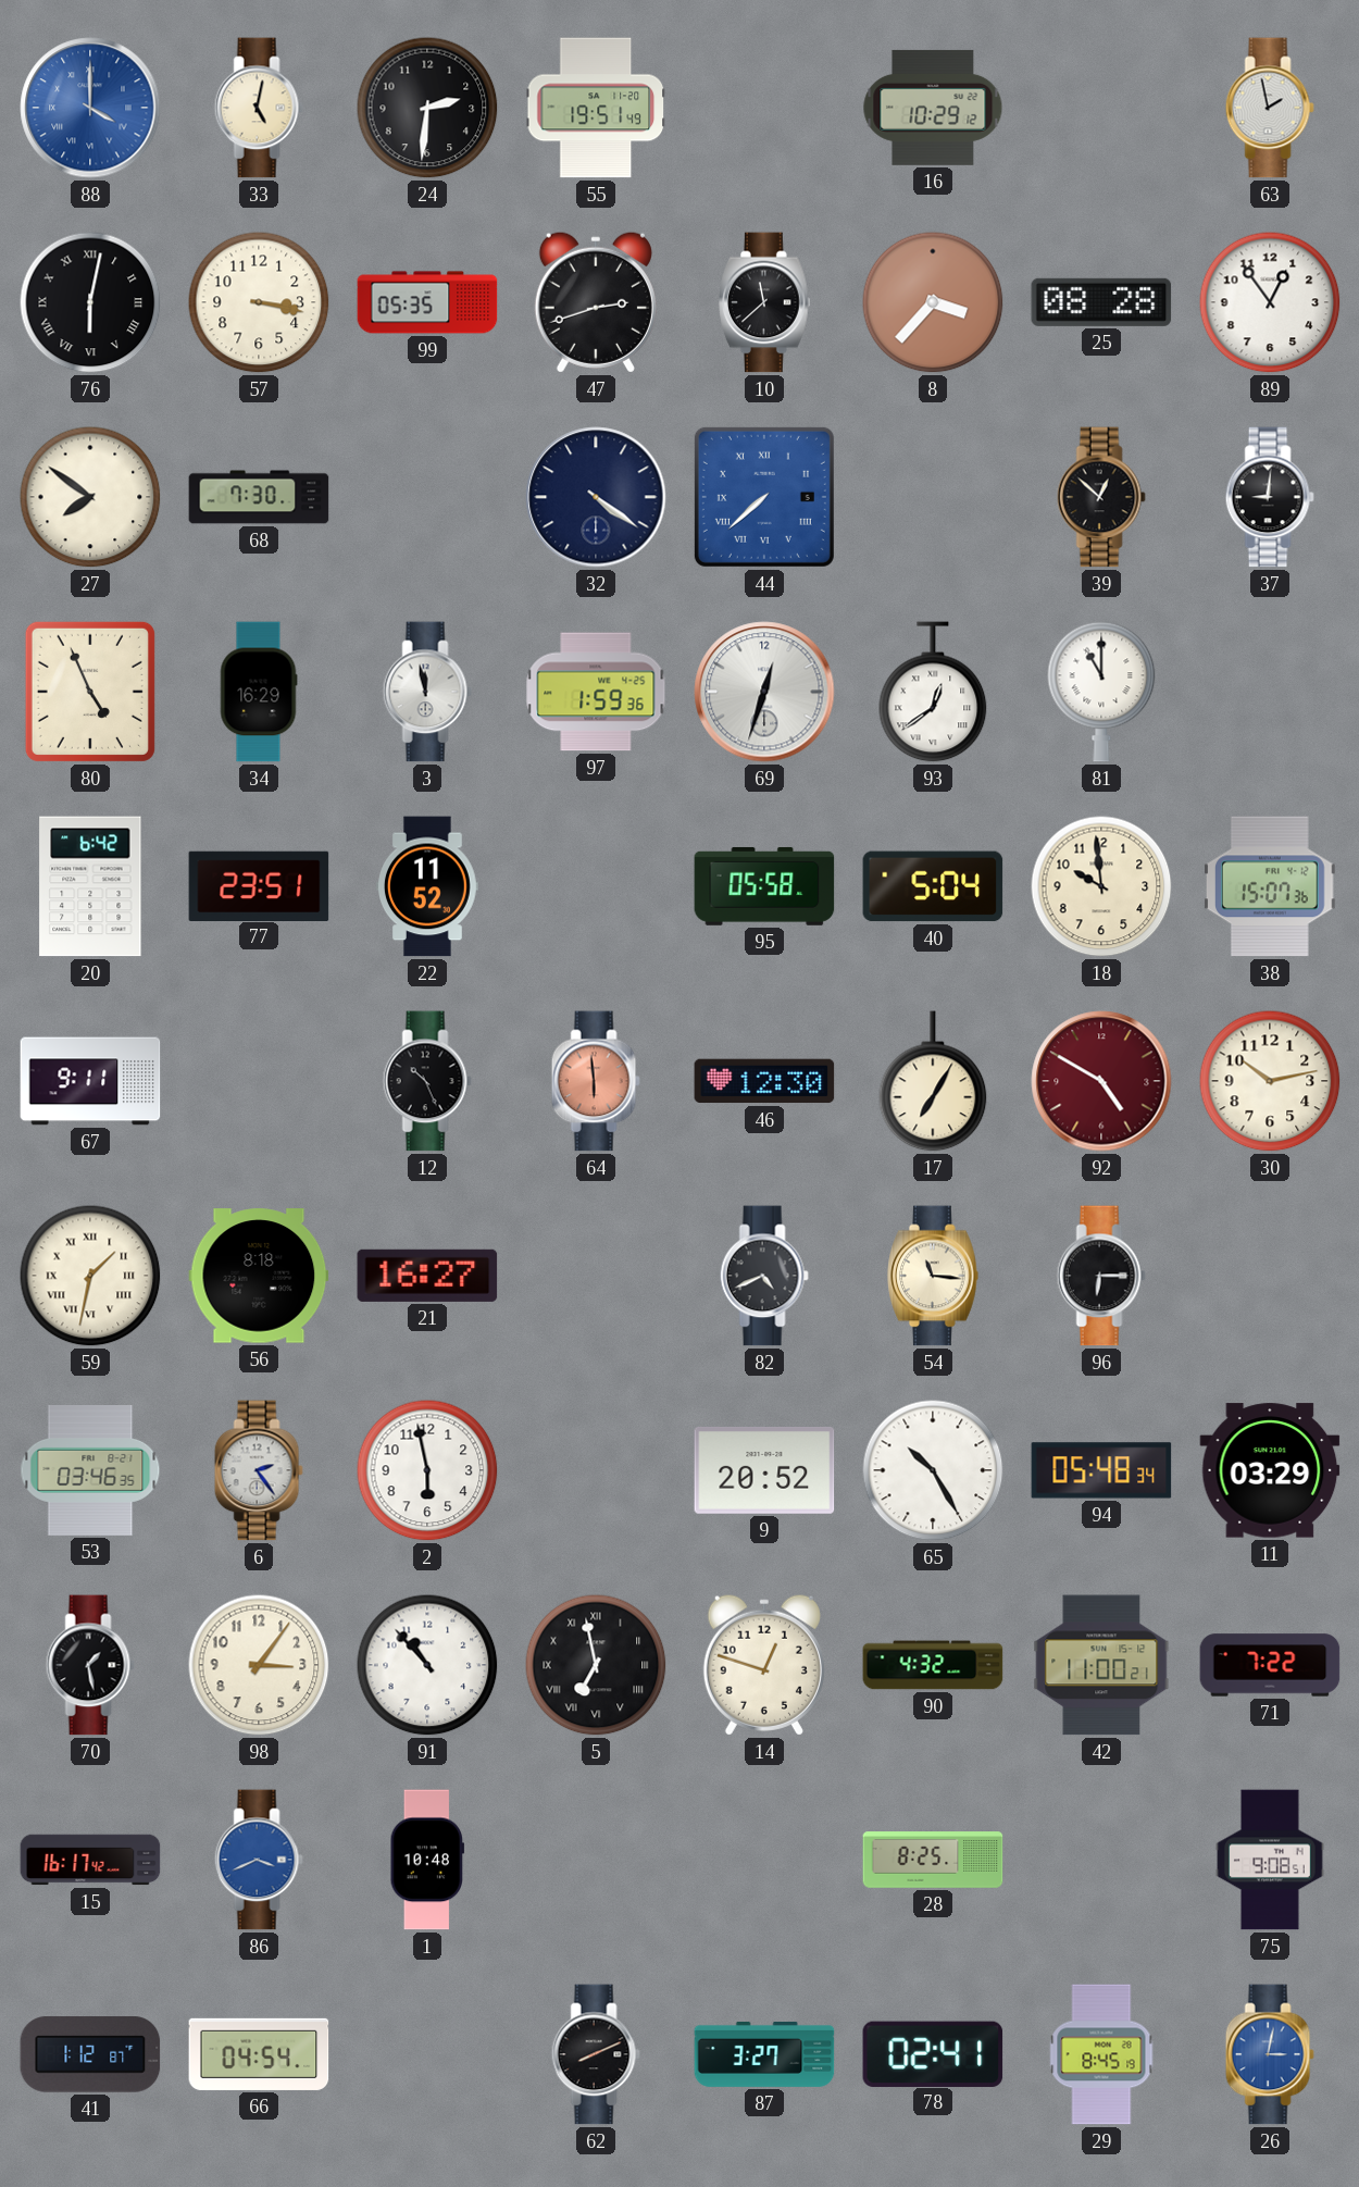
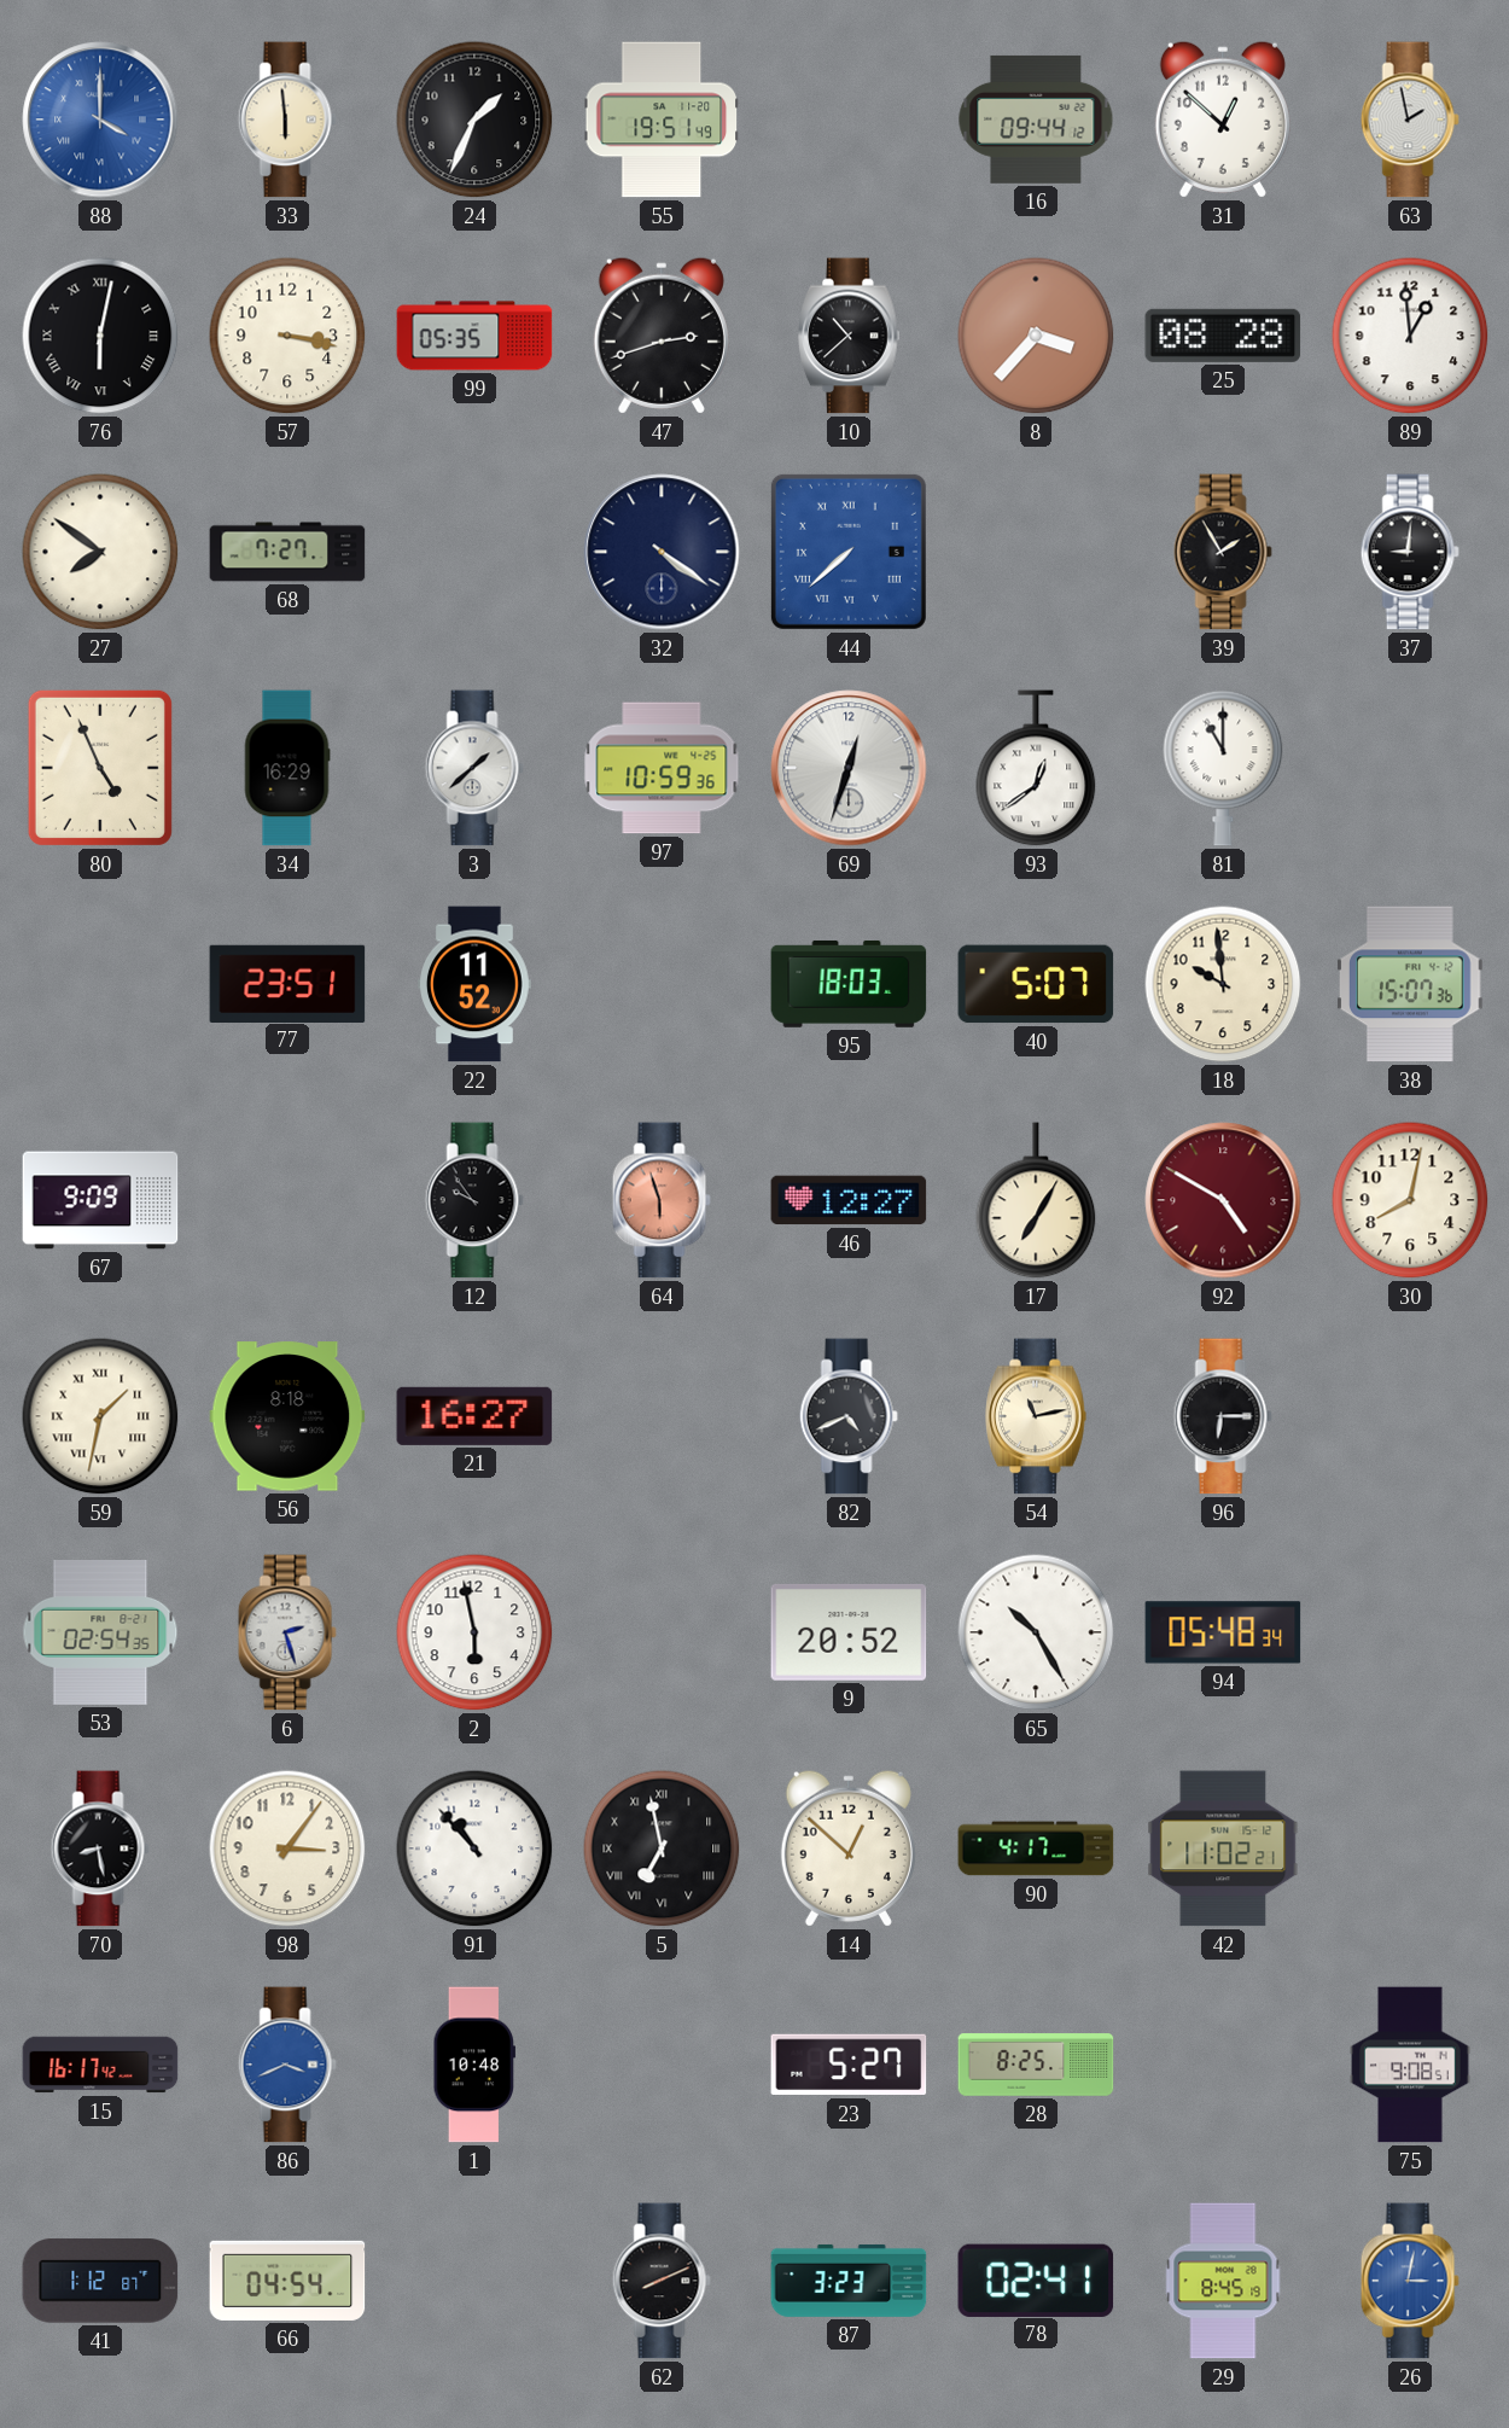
33: 5:02 -> 5:59 (287, 120)
24: 2:31 -> 1:34 (474, 120)
16: 10:29 -> 09:44 (1036, 120)
31: none -> 12:52 (1223, 120)
10: 11:38 -> 10:38 (849, 336)
89: 12:54 -> 12:59 (1410, 336)
68: 7:30 -> 7:27 (287, 552)
39: 12:52 -> 1:55 (1223, 552)
3: 11:58 -> 1:38 (474, 768)
97: 1:59 -> 10:59 (662, 768)
20: 6:42 -> none (90, 886)
95: 05:58 -> 18:03 (849, 984)
40: 5:04 -> 5:07 (1036, 984)
67: 9:11 -> 9:09 (100, 1200)
12: 10:26 -> 9:54 (474, 1200)
64: 5:59 -> 5:57 (662, 1200)
46: 12:30 -> 12:27 (849, 1200)
30: 10:13 -> 8:02 (1410, 1200)
54: 11:16 -> 11:13 (1036, 1416)
53: 03:46 -> 02:54 (100, 1634)
6: 2:24 -> 2:27 (287, 1632)
11: 03:29 -> none (1270, 1470)
70: 1:28 -> 8:28 (100, 1848)
14: 12:48 -> 12:52 (849, 1848)
90: 4:32 -> 4:17 (1036, 1848)
42: 11:00 -> 11:02 (1223, 1848)
71: 7:22 -> none (1270, 1665)
23: none -> 5:27 (849, 2065)
87: 3:27 -> 3:23 (849, 2281)
